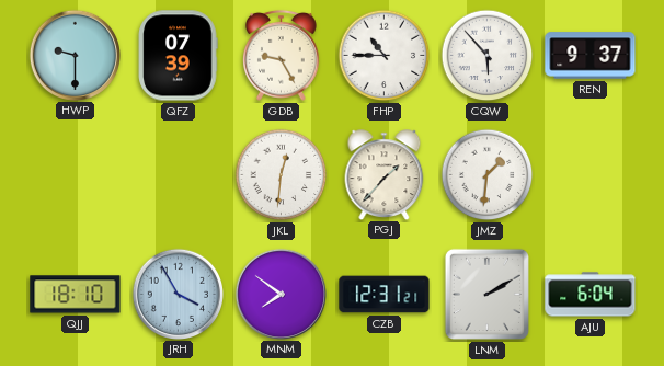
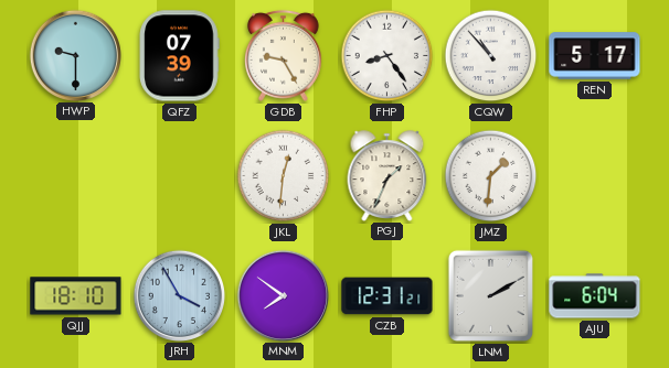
FHP: 10:45 -> 8:24 (387, 56)
CQW: 5:53 -> 10:53 (491, 56)
REN: 9:37 -> 5:17 (595, 56)
PGJ: 1:37 -> 1:34 (387, 175)
